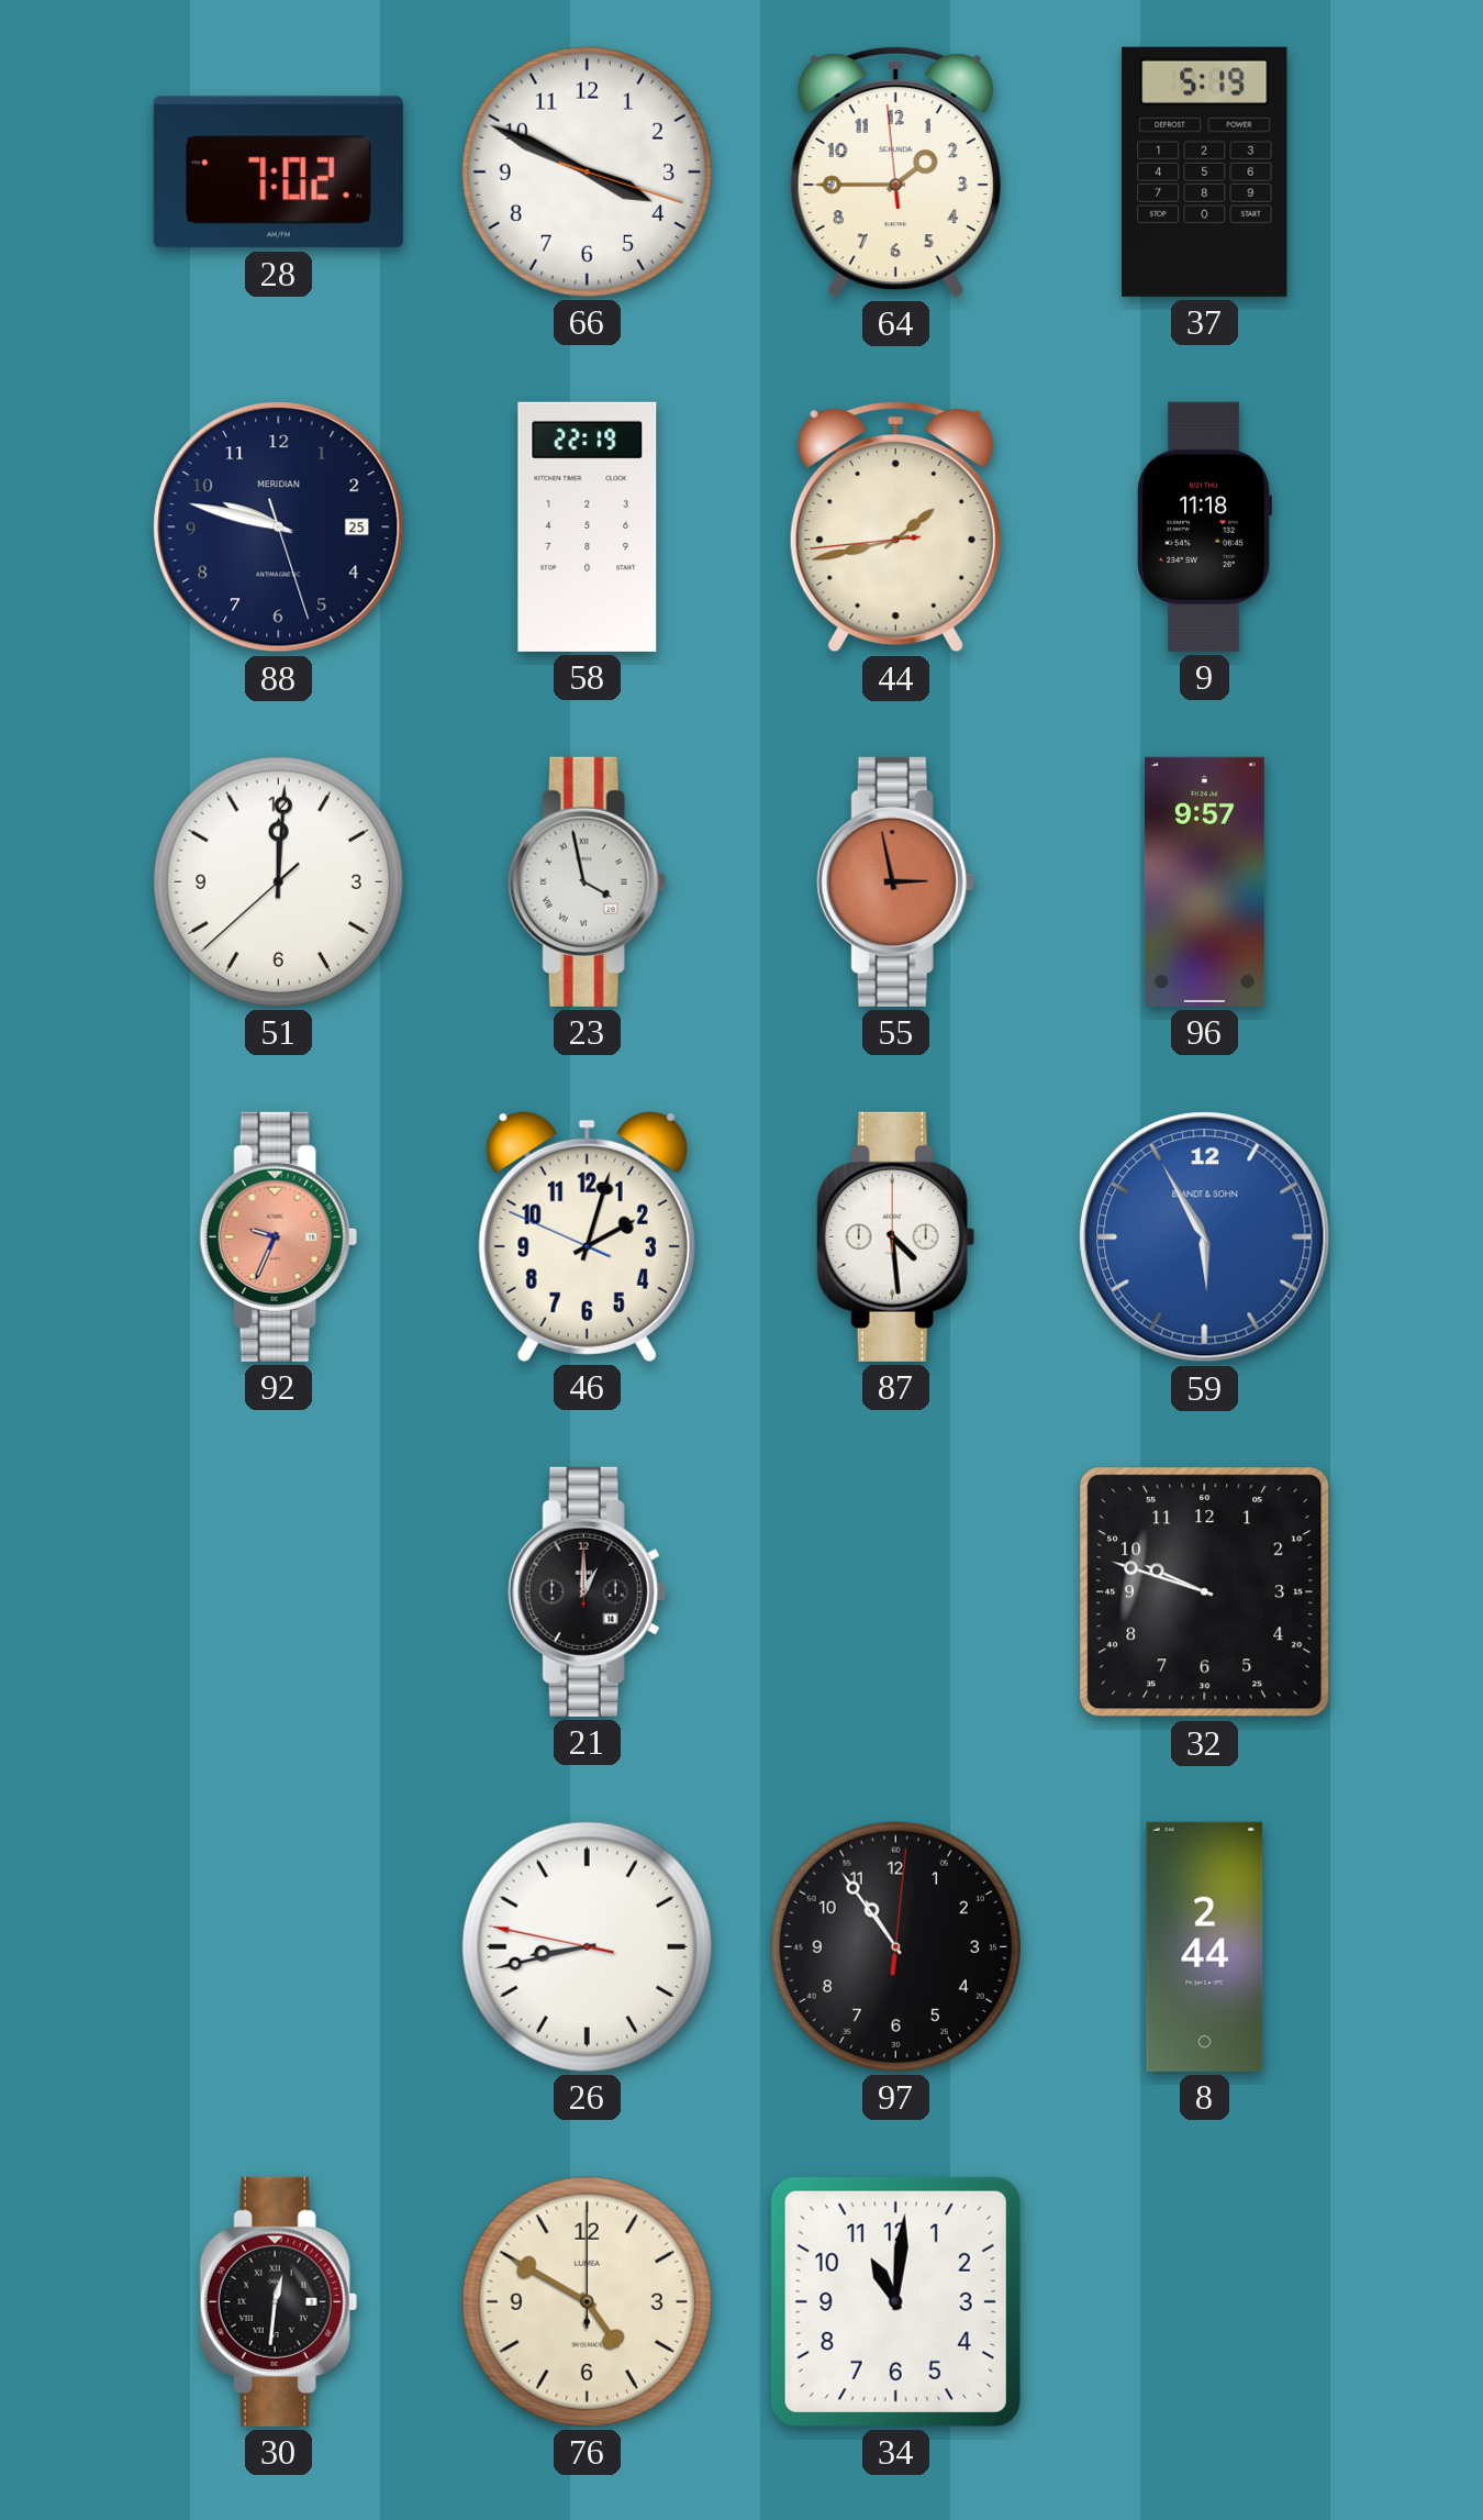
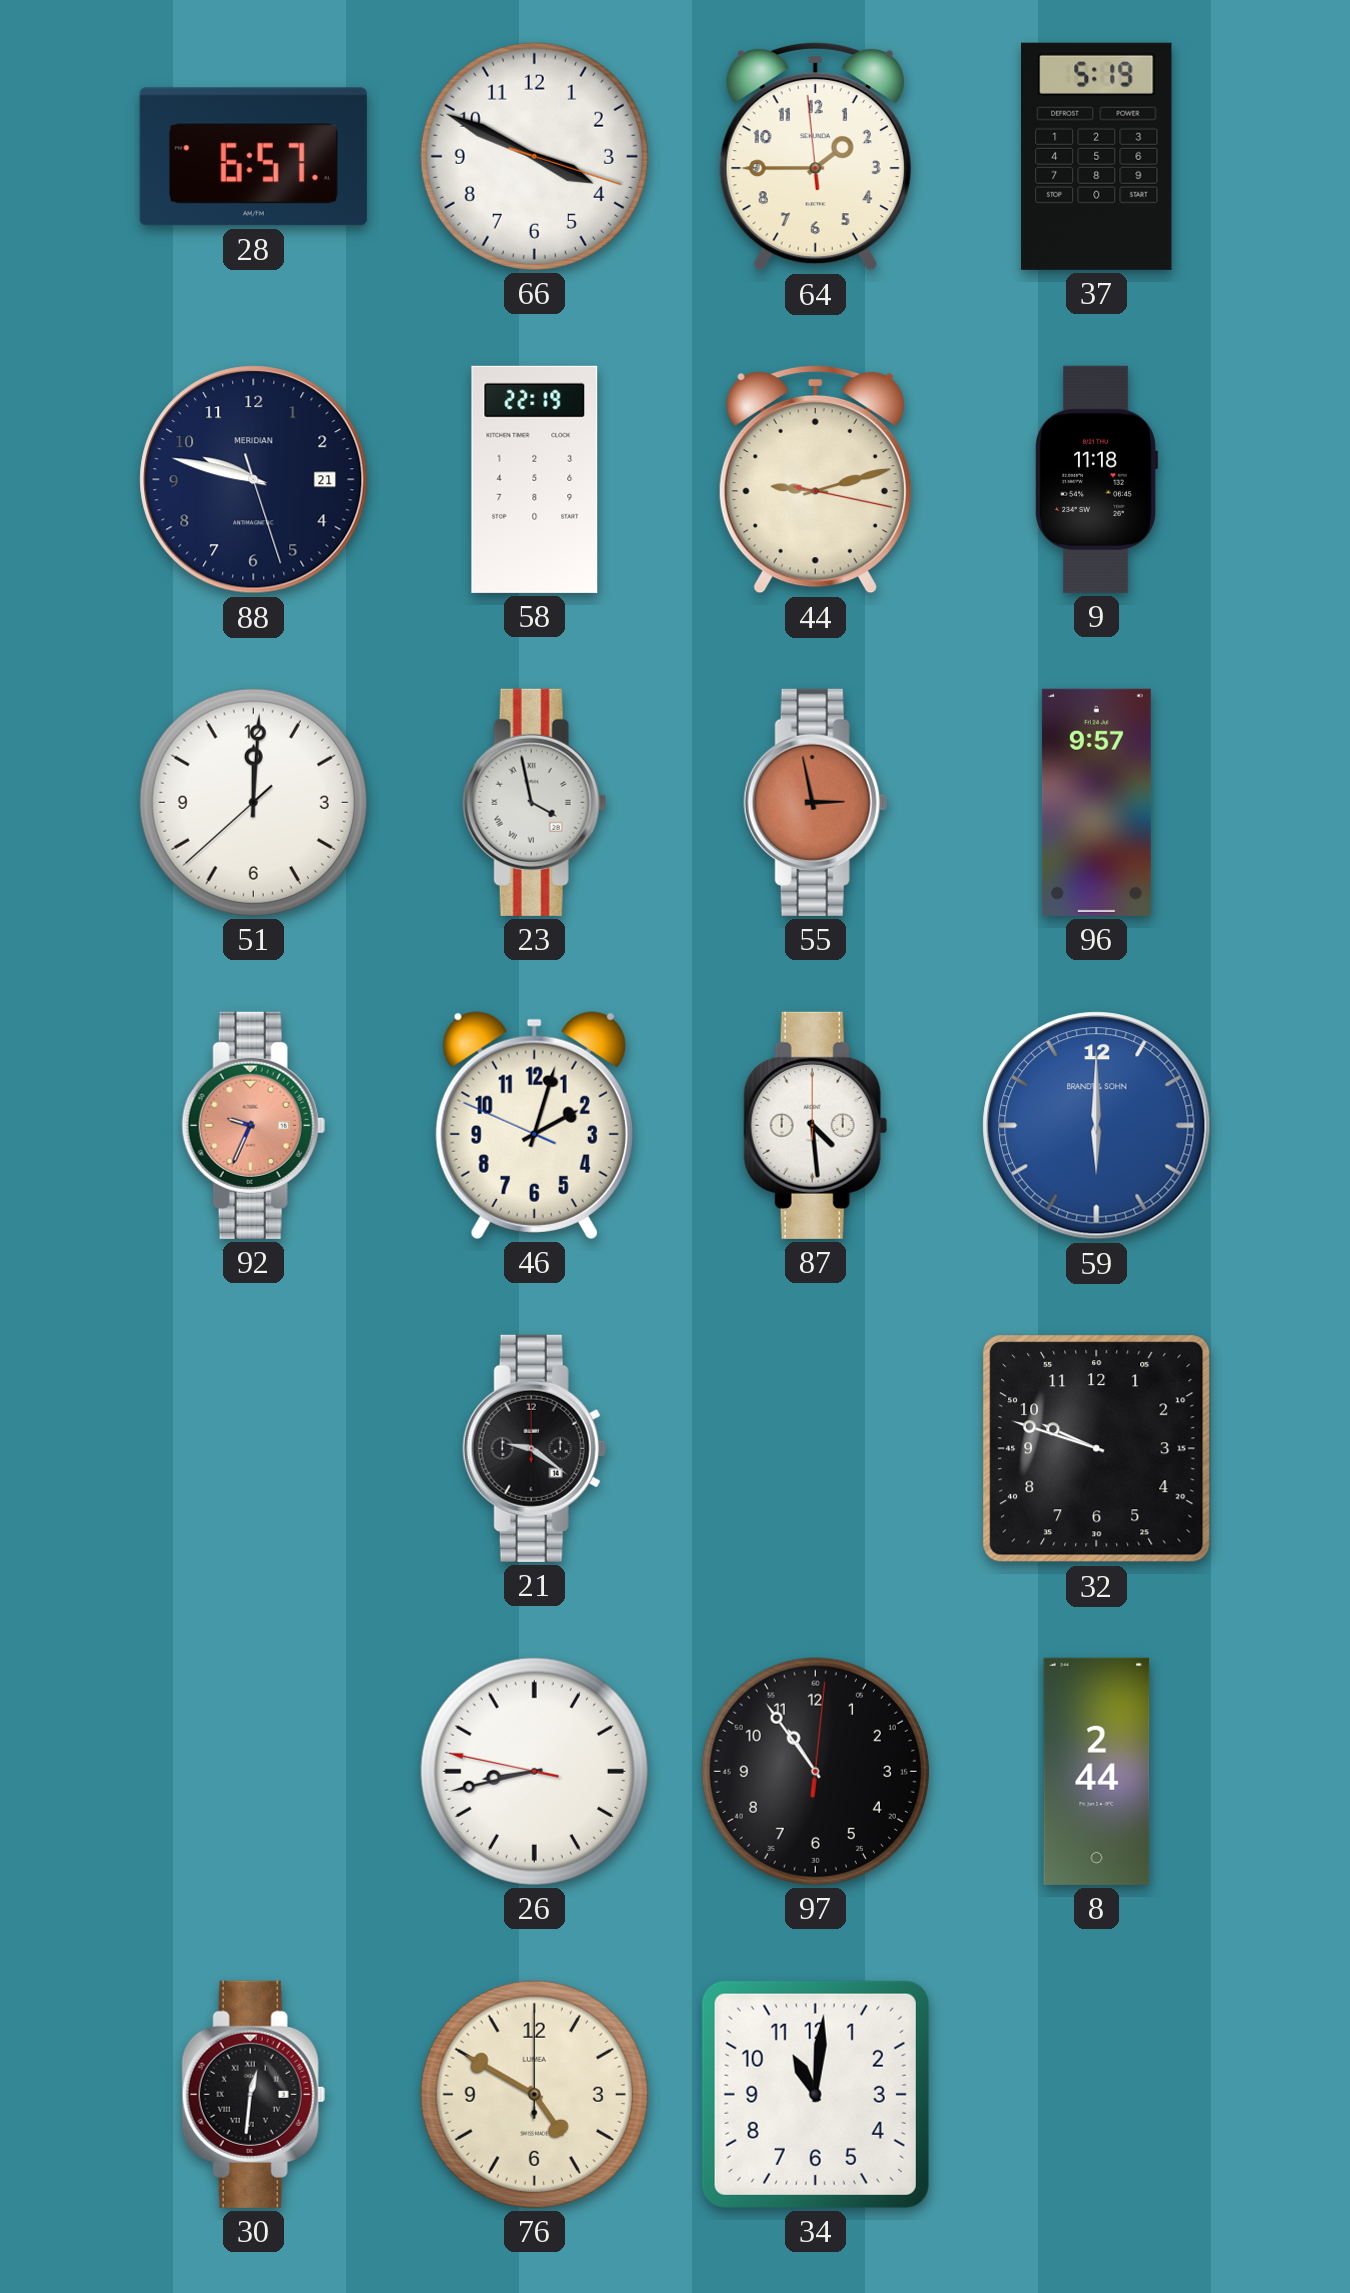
28: 7:02 -> 6:57 (253, 157)
88 date: 25 -> 21 (254, 480)
44: 1:42 -> 9:12 (815, 479)
59: 5:55 -> 6:00 (1097, 1126)
21: 1:00 -> 9:21 (534, 1448)
